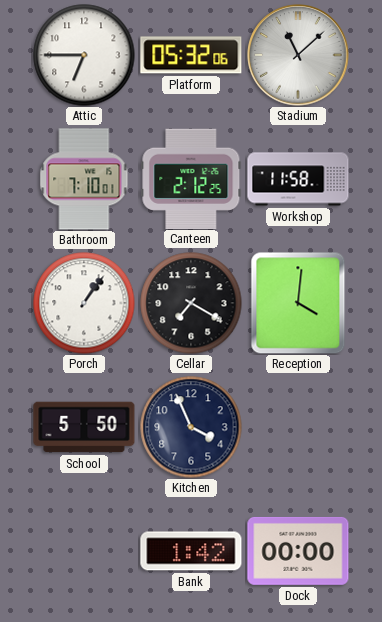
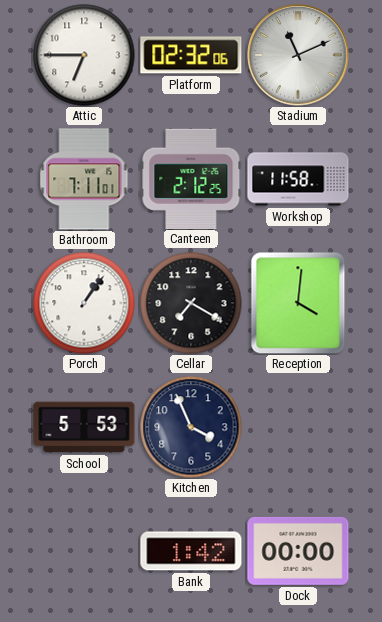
Platform: 05:32 -> 02:32 (191, 55)
Stadium: 11:08 -> 11:11 (298, 55)
Bathroom: 7:10 -> 7:11 (84, 179)
School: 5:50 -> 5:53 (84, 427)
